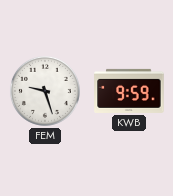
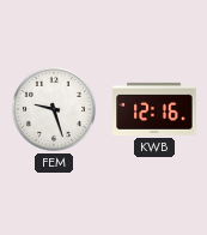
KWB: 9:59 -> 12:16 (154, 109)
